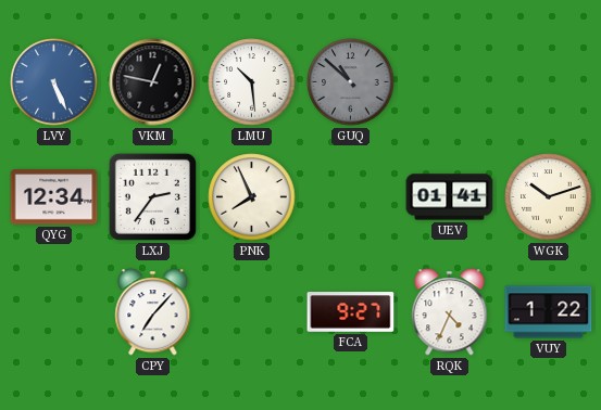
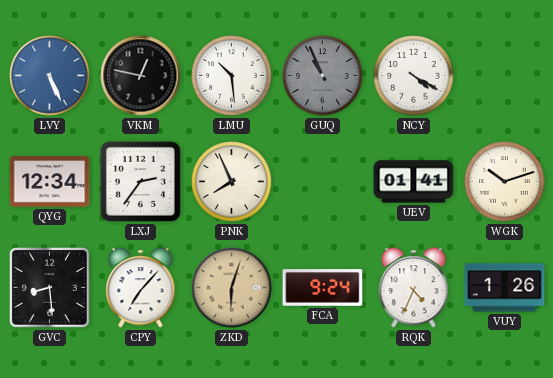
GUQ: 10:52 -> 10:56 (323, 76)
NCY: none -> 4:20 (414, 76)
GVC: none -> 8:29 (49, 287)
ZKD: none -> 6:03 (232, 288)
FCA: 9:27 -> 9:24 (323, 288)
VUY: 1:22 -> 1:26 (505, 288)
